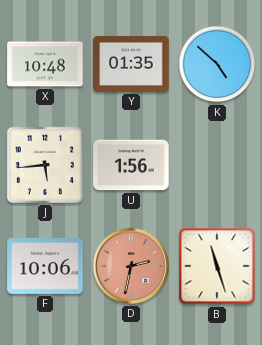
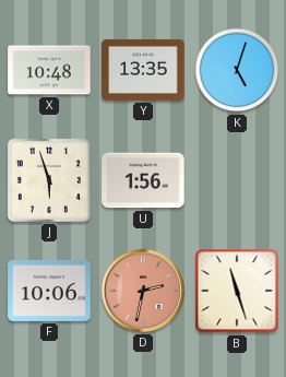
Y: 01:35 -> 13:35 (143, 70)
K: 4:52 -> 5:03 (237, 70)
J: 5:44 -> 5:57 (49, 180)
